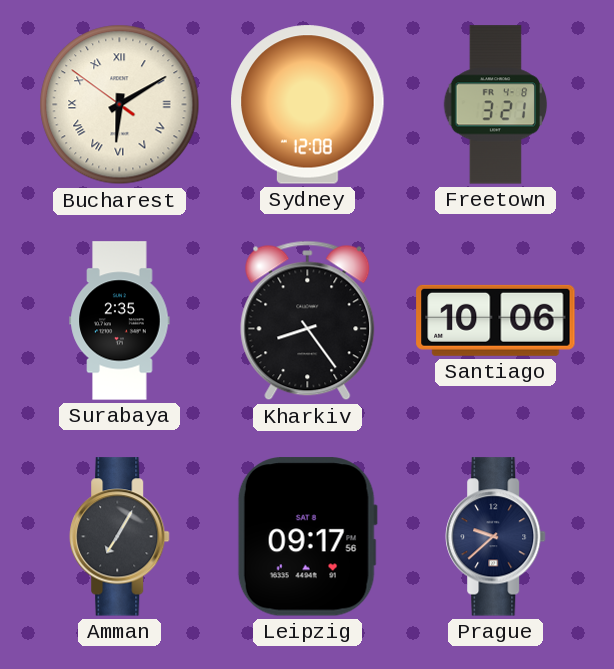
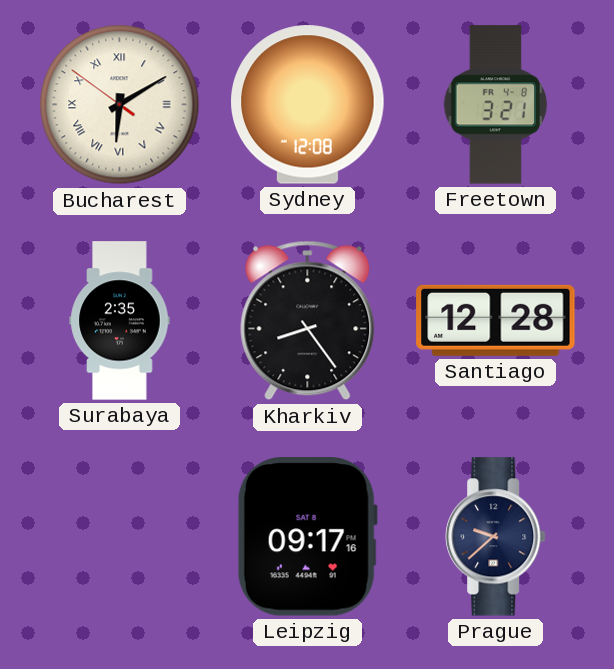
Santiago: 10:06 -> 12:28 (496, 320)
Amman: 7:05 -> none (120, 537)
Leipzig: 09:17:56 -> 09:17:16 (307, 537)
